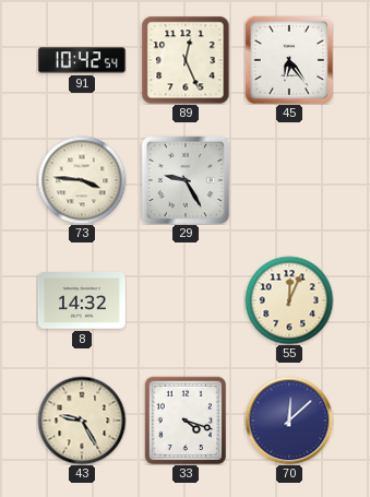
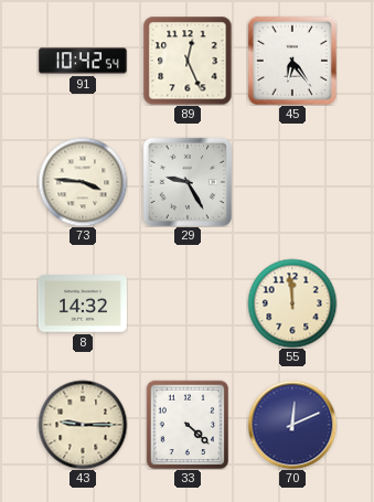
55: 12:04 -> 11:59 (292, 303)
43: 9:25 -> 9:15 (83, 425)
33: 4:18 -> 4:22 (188, 425)
70: 12:08 -> 12:11 (292, 425)
